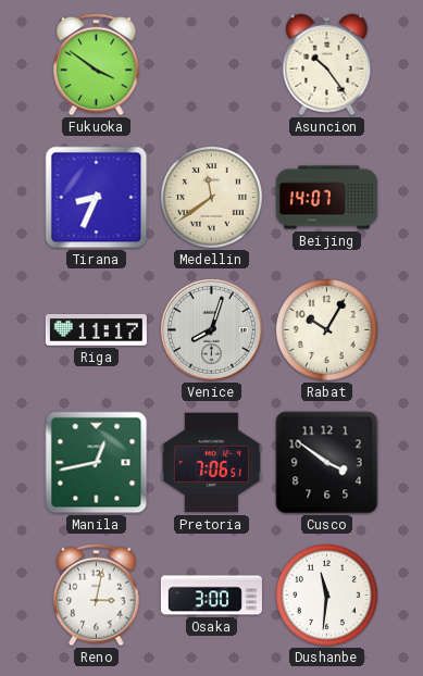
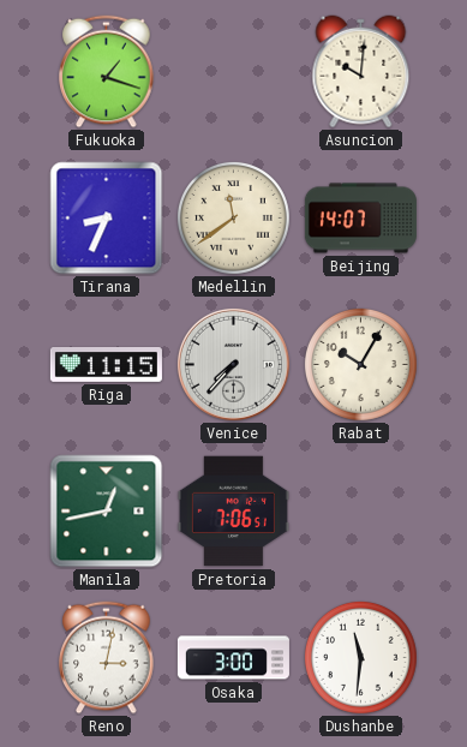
Fukuoka: 3:51 -> 1:18 (107, 72)
Asuncion: 10:24 -> 10:01 (361, 72)
Riga: 11:17 -> 11:15 (106, 365)
Venice: 8:03 -> 7:37 (233, 364)
Cusco: 3:51 -> none (327, 463)
